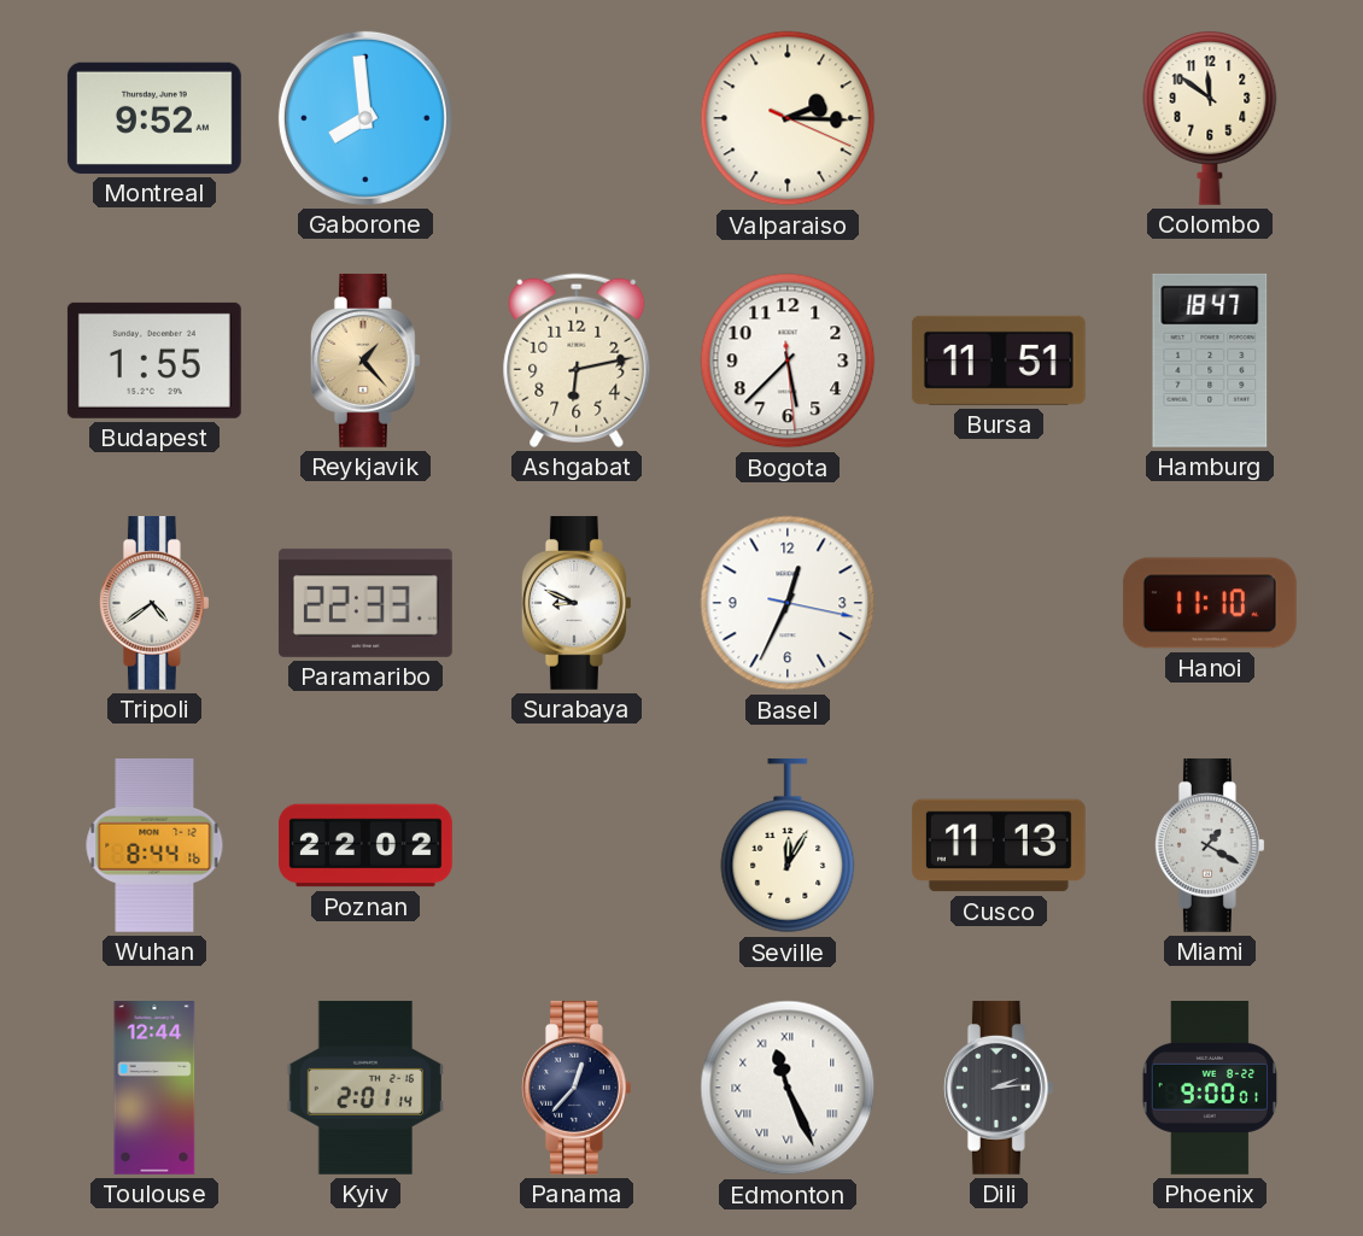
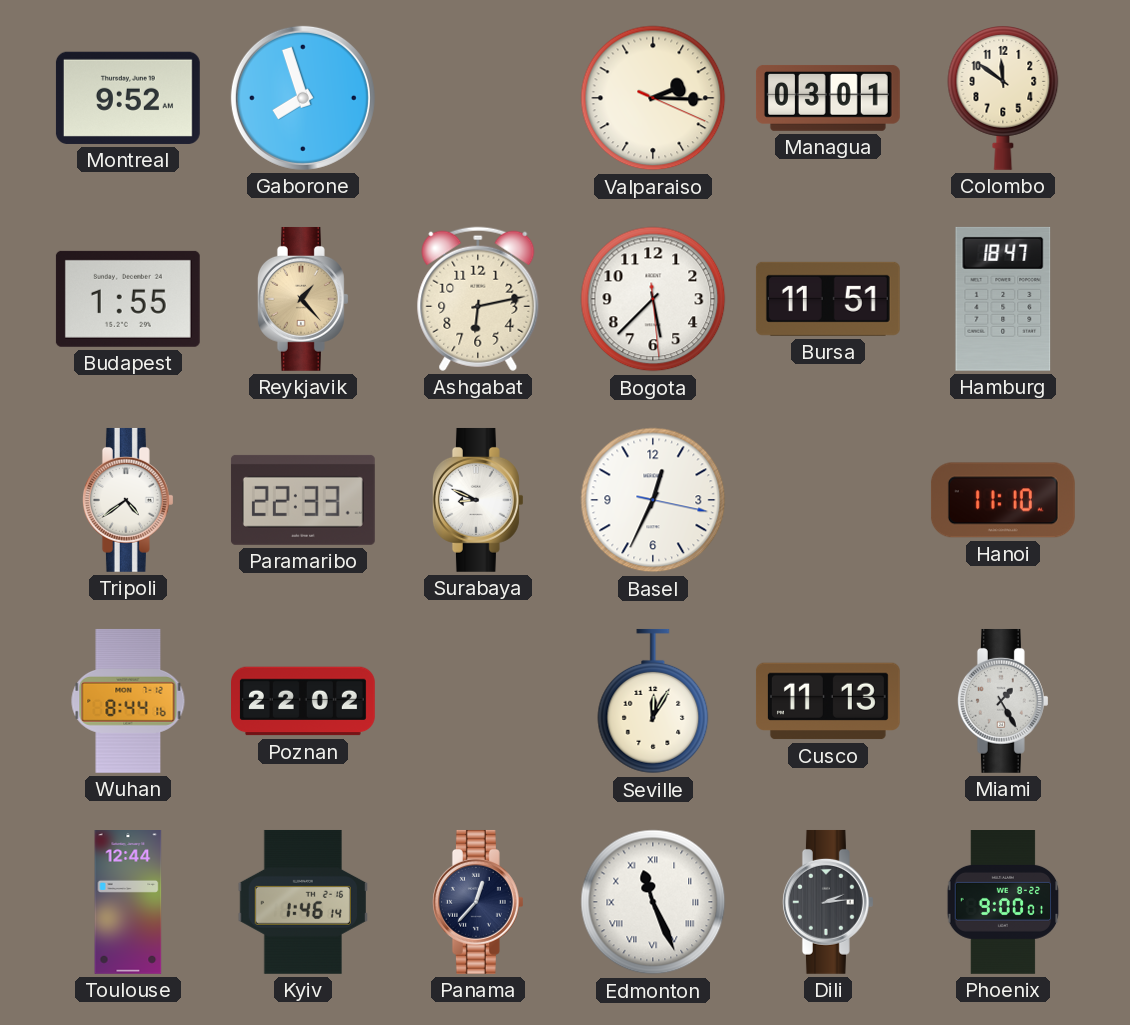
Gaborone: 7:59 -> 7:57 (303, 98)
Managua: none -> 03:01 (828, 98)
Miami: 1:20 -> 1:25 (1003, 701)
Kyiv: 2:01 -> 1:46 (303, 902)
